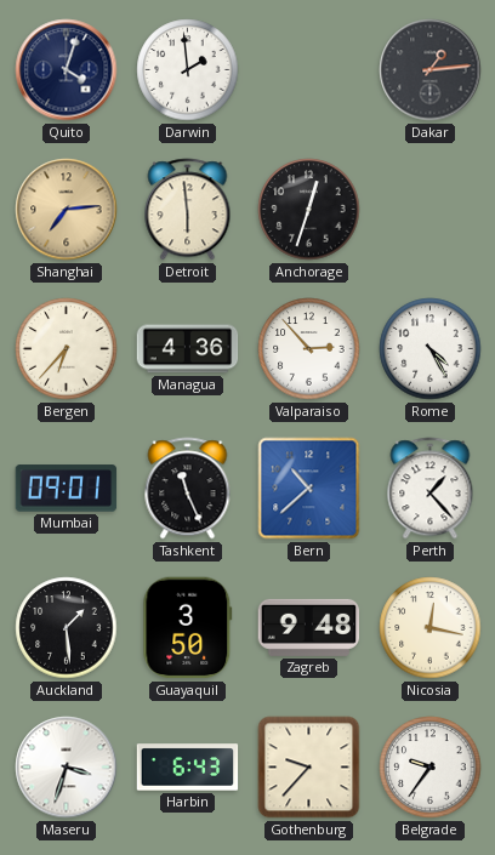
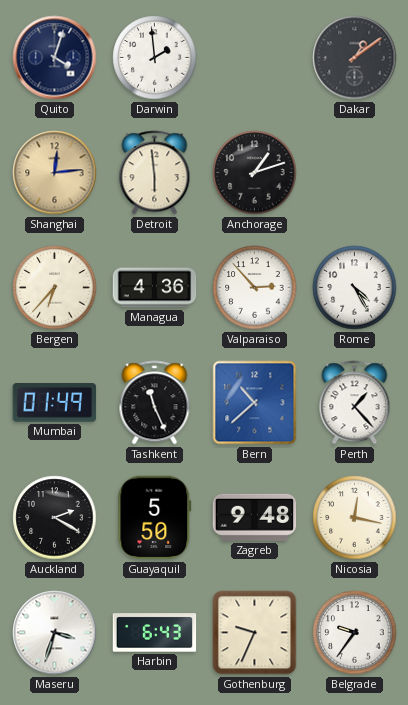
Dakar: 1:14 -> 1:09 (355, 58)
Shanghai: 7:14 -> 12:14 (55, 173)
Anchorage: 12:33 -> 1:12 (255, 173)
Mumbai: 09:01 -> 01:49 (55, 403)
Auckland: 1:29 -> 2:20 (55, 518)
Guayaquil: 3:50 -> 5:50 (155, 518)
Gothenburg: 9:37 -> 9:34 (255, 633)
